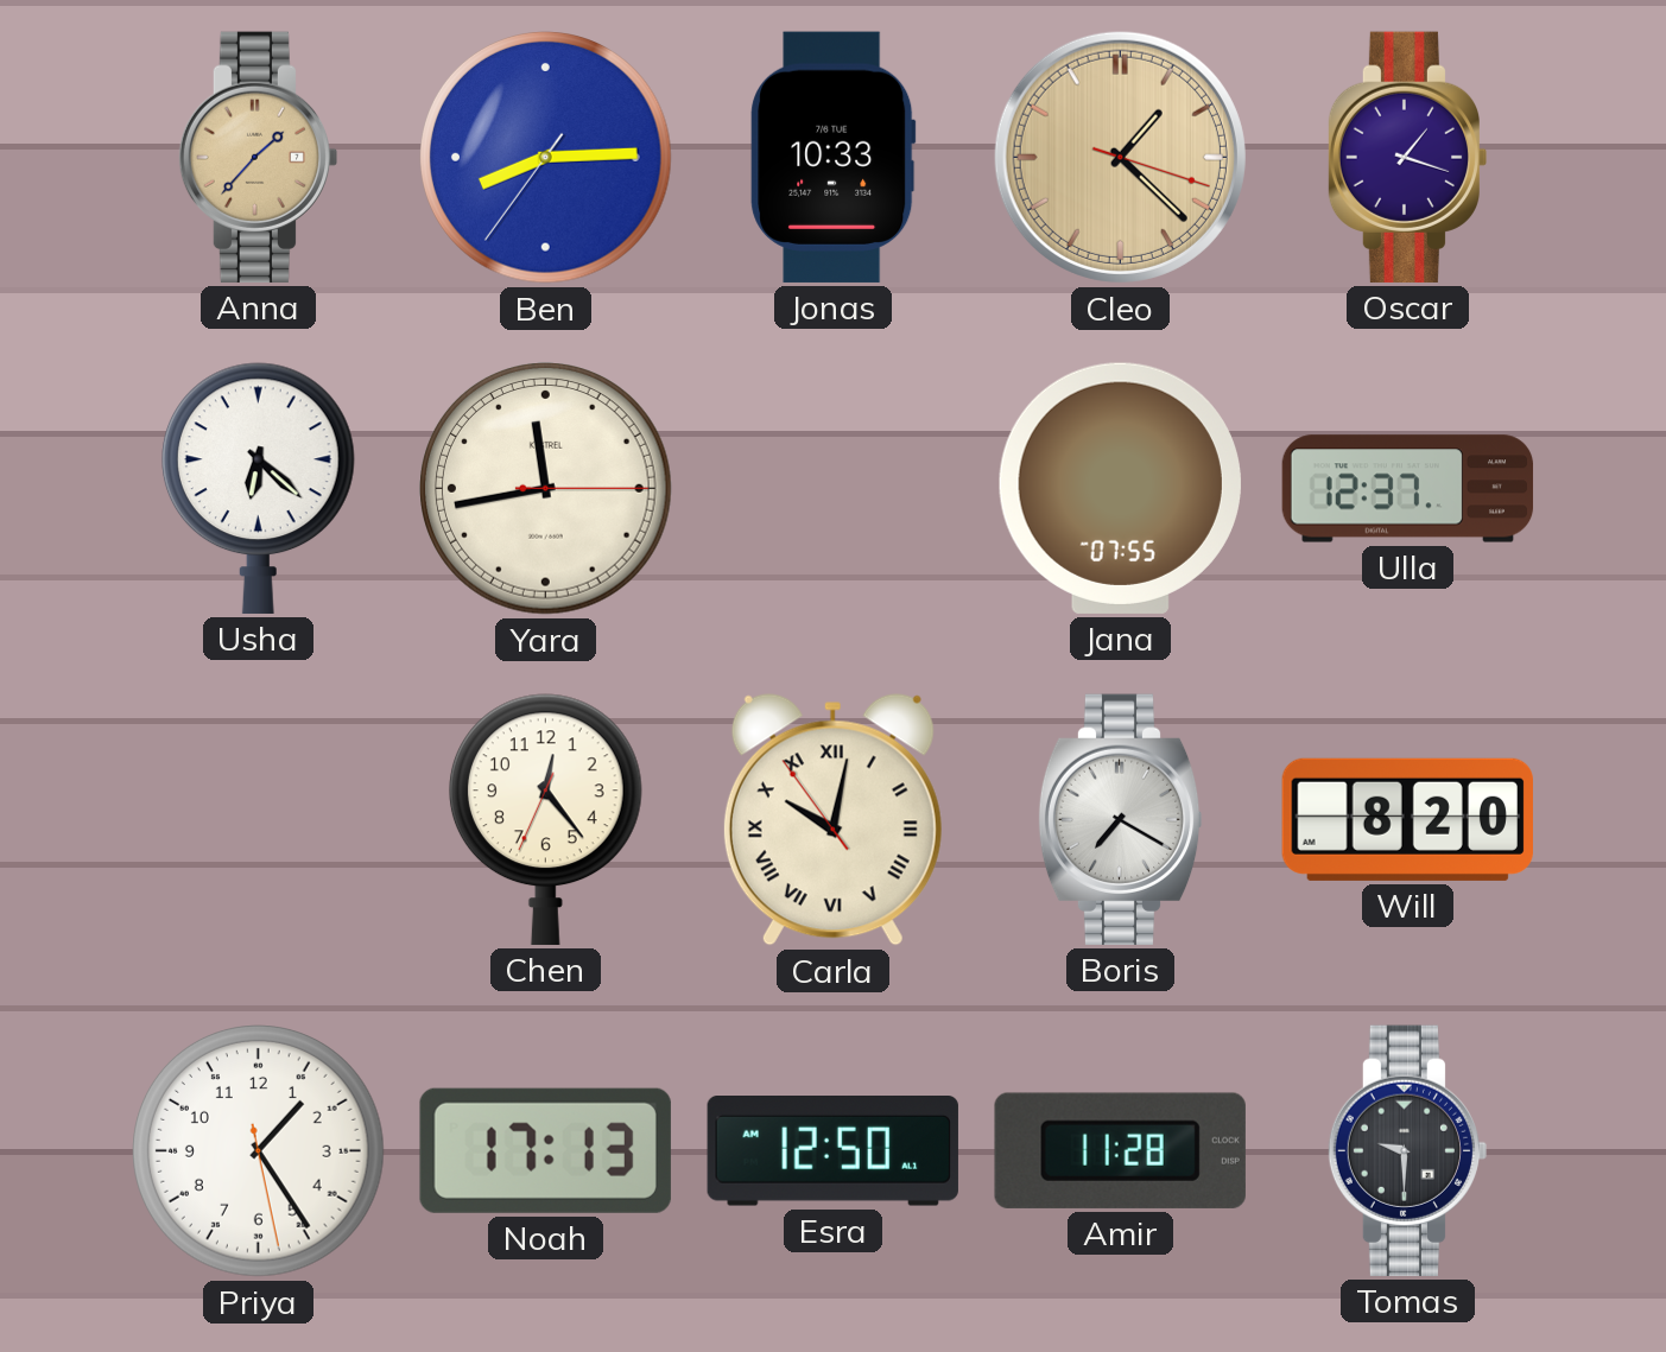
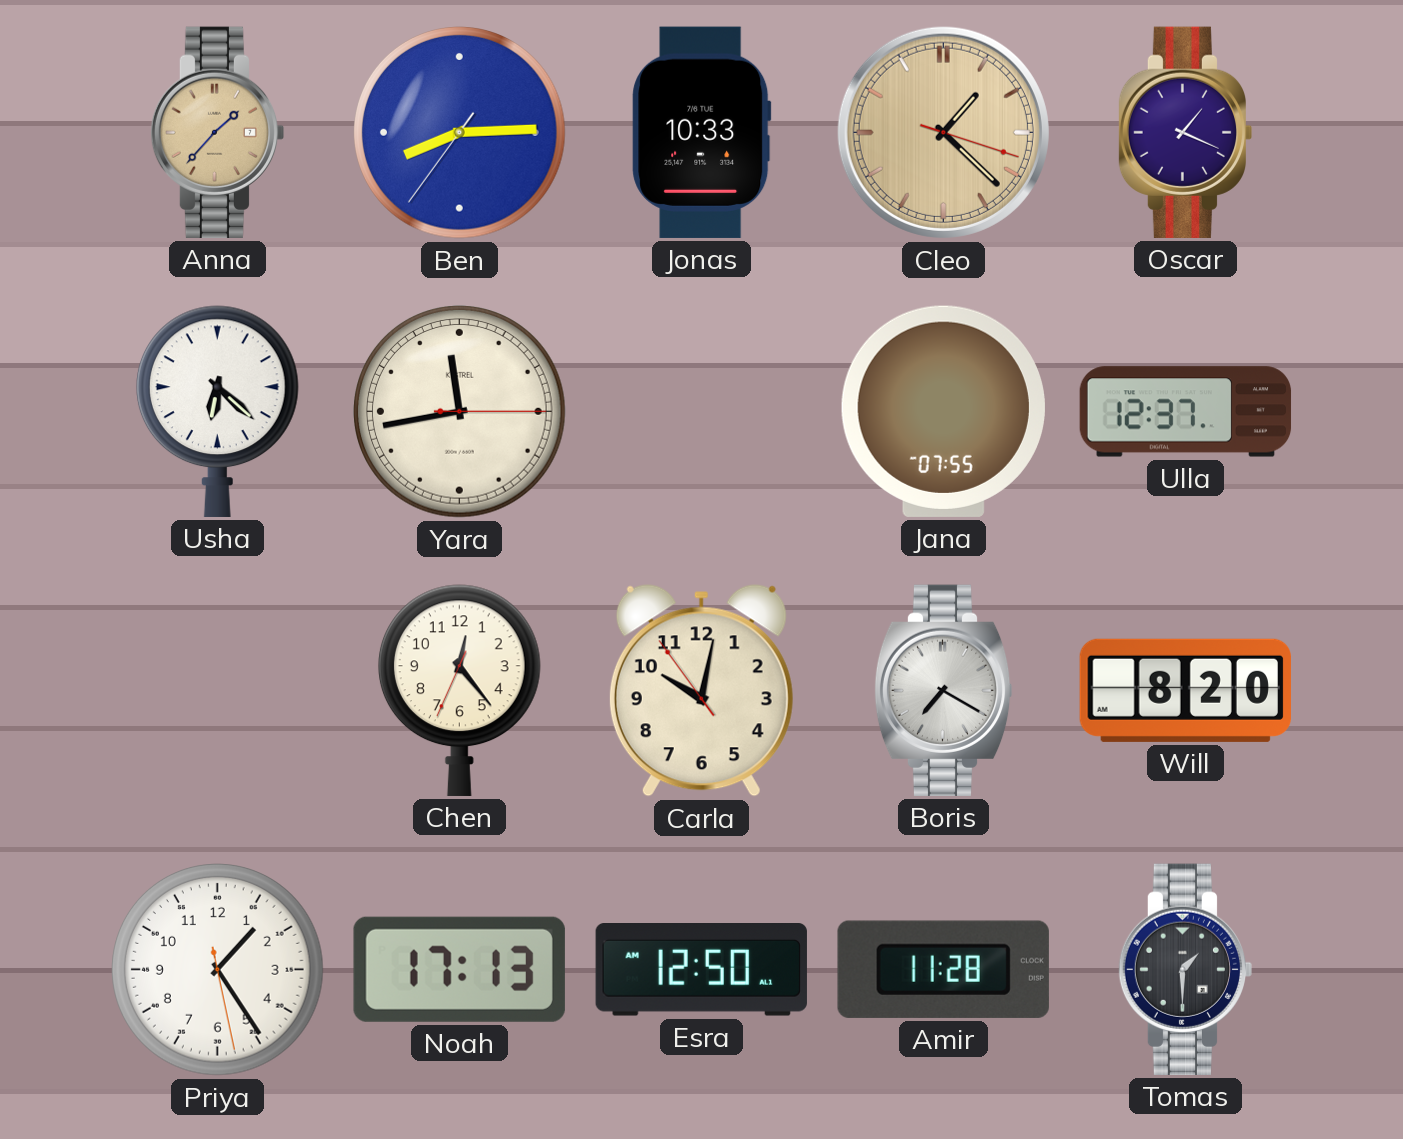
Oscar: 1:18 -> 1:19 (1186, 132)
Carla numerals: Roman -> Arabic (701, 691)
Tomas: 9:30 -> 1:30 (1186, 969)
